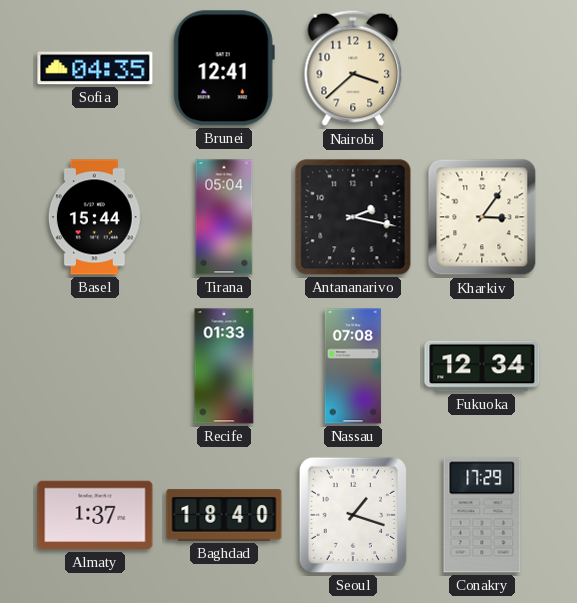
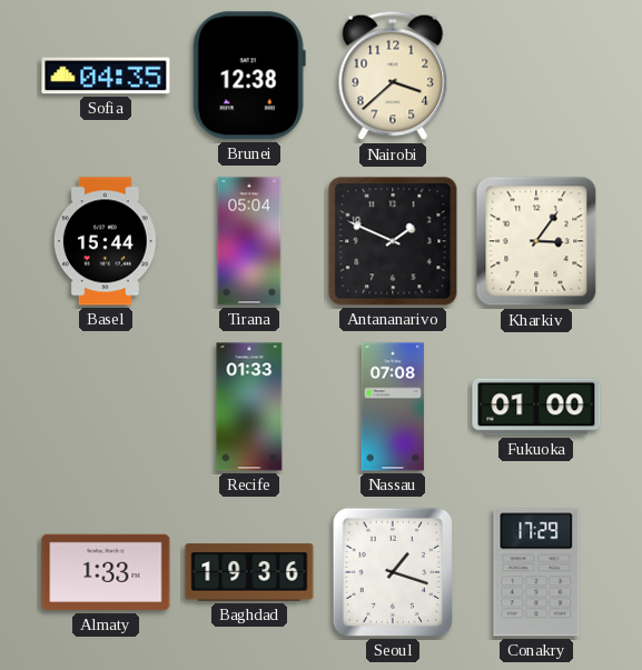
Brunei: 12:41 -> 12:38 (249, 76)
Antananarivo: 2:17 -> 1:49 (393, 241)
Fukuoka: 12:34 -> 01:00 (536, 407)
Almaty: 1:37 -> 1:33 (106, 572)
Baghdad: 18:40 -> 19:36 (249, 572)
